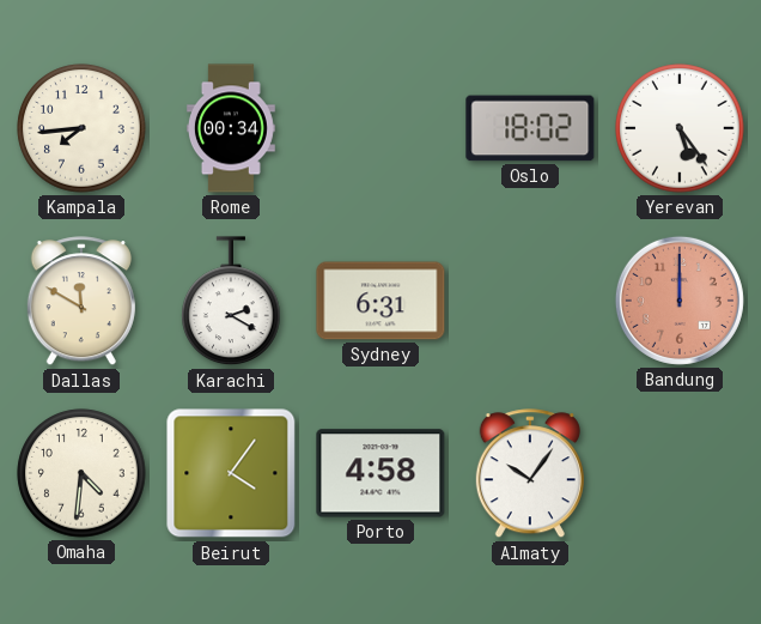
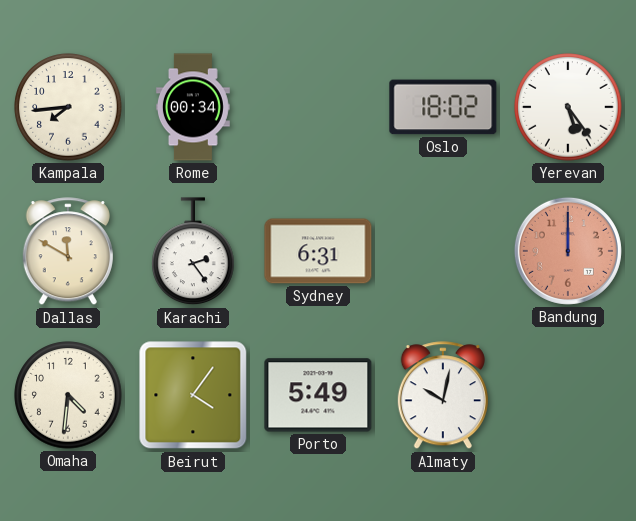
Karachi: 2:20 -> 2:24 (193, 252)
Porto: 4:58 -> 5:49 (318, 395)
Almaty: 10:06 -> 10:02 (443, 396)
